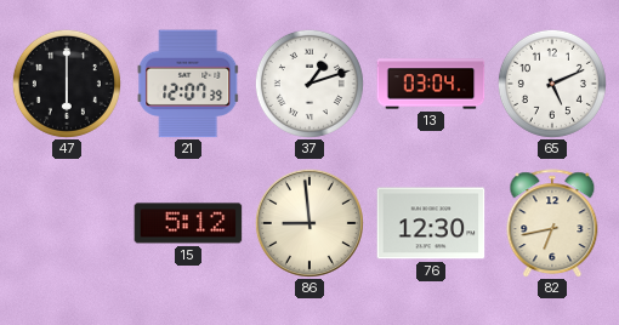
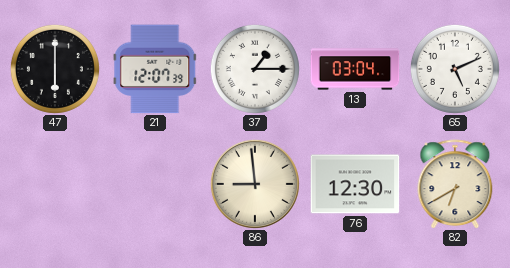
37: 1:12 -> 1:15 (255, 69)
15: 5:12 -> none (188, 223)
82: 6:43 -> 6:40 (455, 184)
